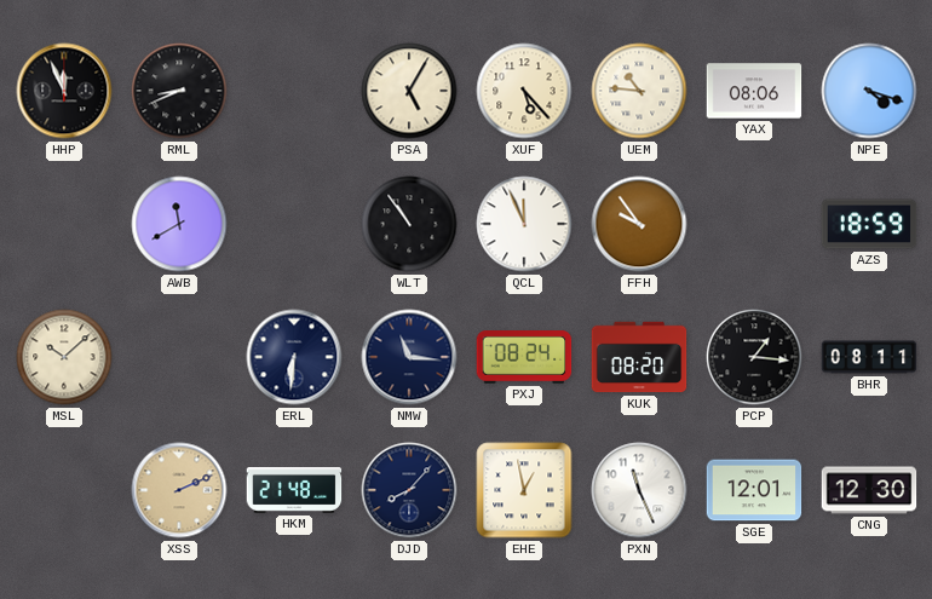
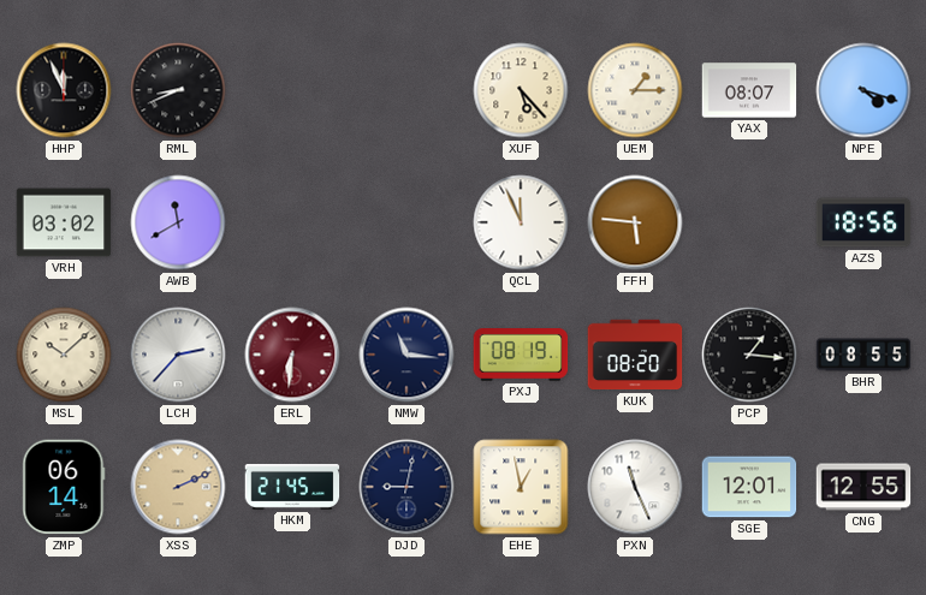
PSA: 5:05 -> none (409, 91)
UEM: 10:46 -> 1:15 (635, 90)
YAX: 08:06 -> 08:07 (749, 90)
VRH: none -> 03:02 (64, 222)
WLT: 10:54 -> none (409, 224)
FFH: 9:54 -> 5:46 (635, 222)
AZS: 18:59 -> 18:56 (863, 222)
LCH: none -> 2:37 (178, 355)
ERL dial: navy -> burgundy (292, 355)
PXJ: 08:24 -> 08:19 (521, 356)
BHR: 08:11 -> 08:55 (863, 355)
ZMP: none -> 06:14 (64, 487)
HKM: 21:48 -> 21:45 (292, 487)
DJD: 8:07 -> 9:02 (406, 487)
CNG: 12:30 -> 12:55 (863, 487)
